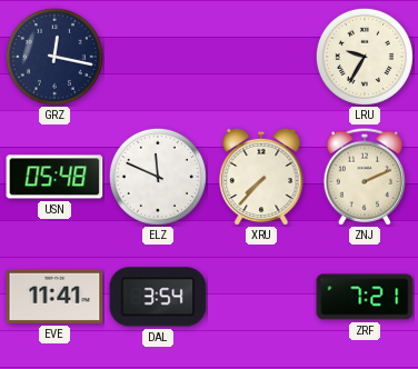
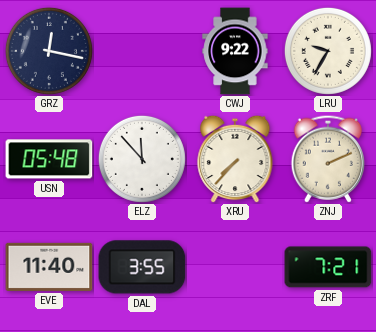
CWJ: none -> 9:22 (235, 51)
ELZ: 11:49 -> 11:53 (142, 159)
EVE: 11:41 -> 11:40 (49, 267)
DAL: 3:54 -> 3:55 (142, 267)
